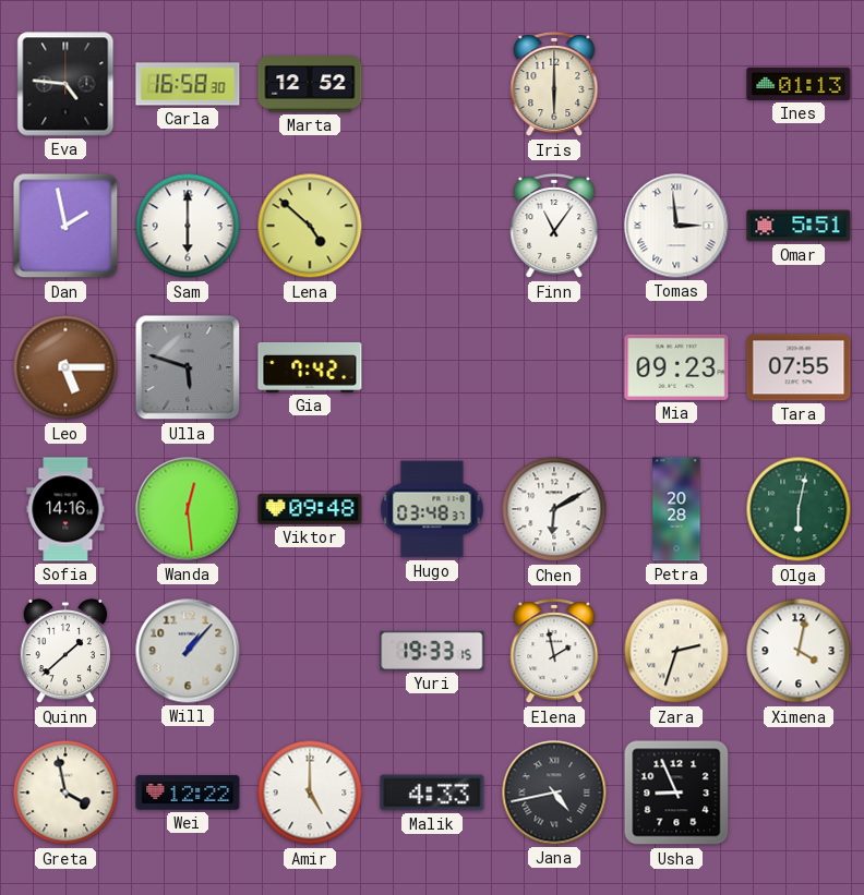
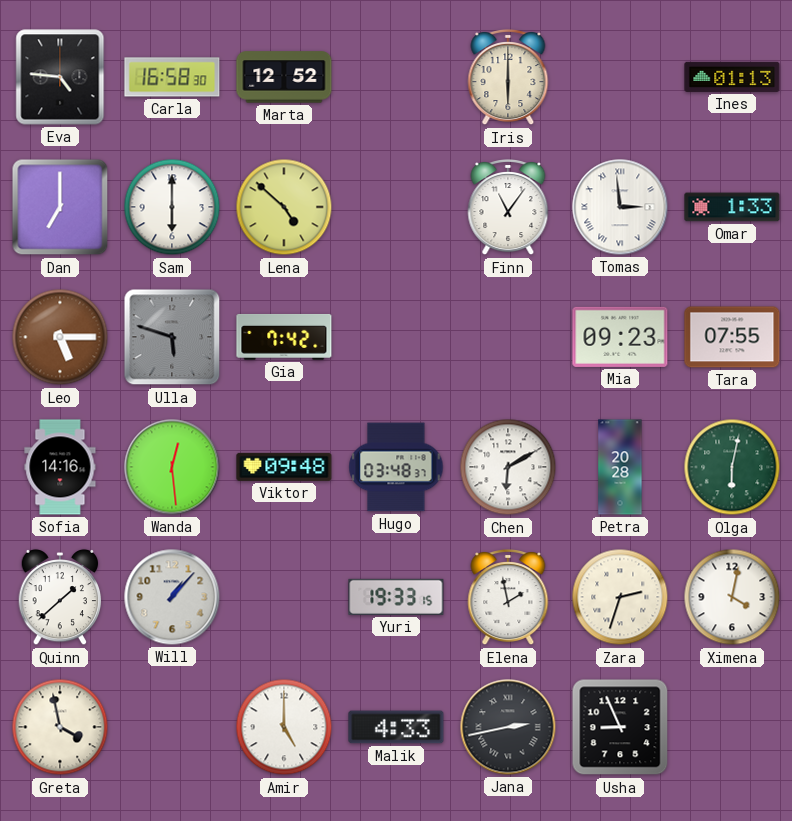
Dan: 1:58 -> 7:00 (60, 207)
Omar: 5:51 -> 1:33 (732, 207)
Wei: 12:22 -> none (188, 793)
Jana: 4:43 -> 2:43 (508, 727)
